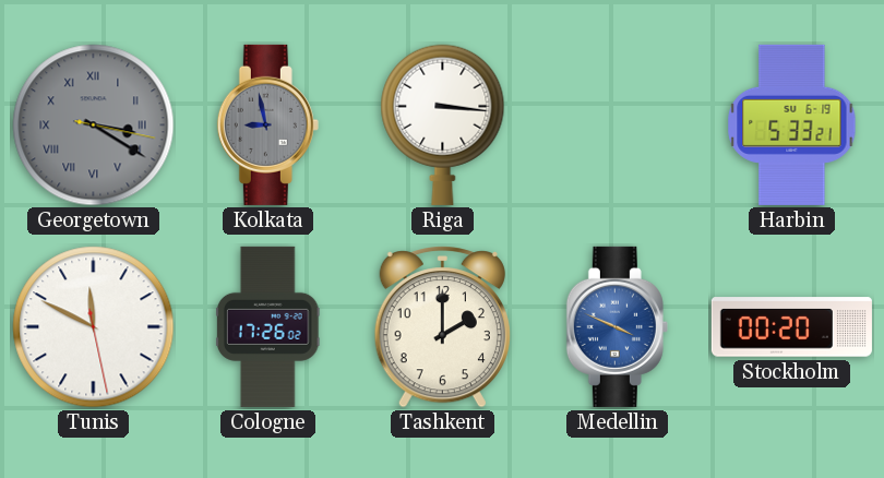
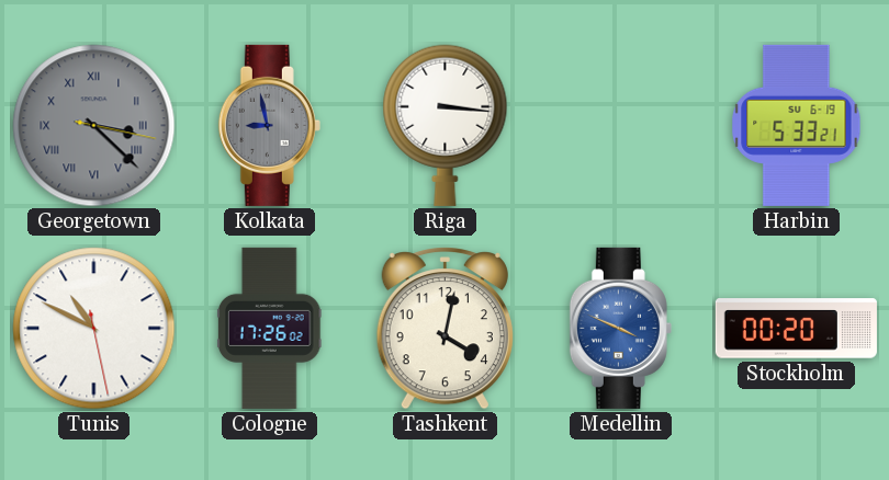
Georgetown: 3:20 -> 3:22 (94, 126)
Tunis: 11:49 -> 10:49 (94, 329)
Tashkent: 2:00 -> 4:02 (444, 329)
